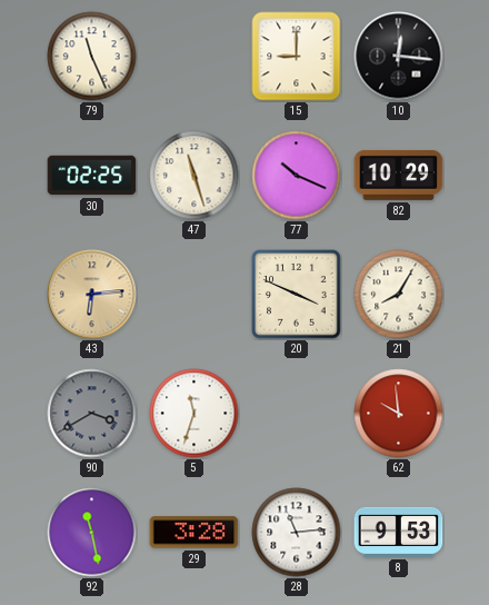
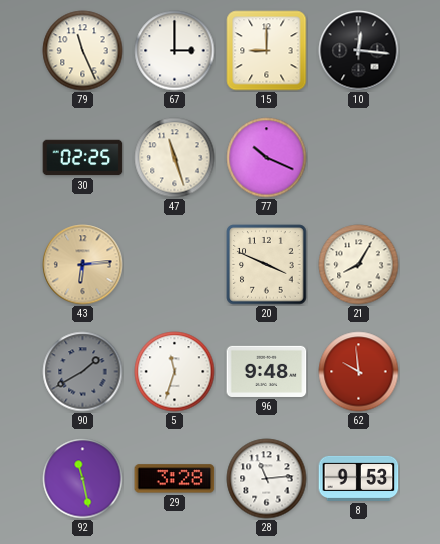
67: none -> 3:00 (175, 51)
82: 10:29 -> none (399, 175)
90: 3:40 -> 1:40 (83, 372)
96: none -> 9:48 (267, 371)
